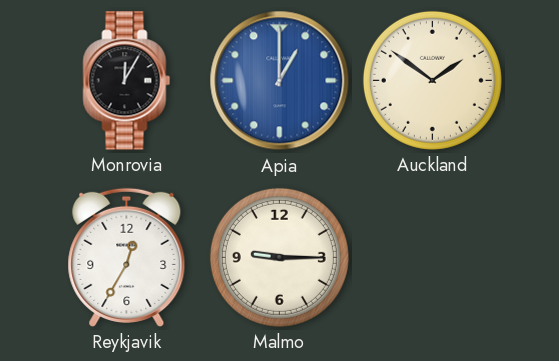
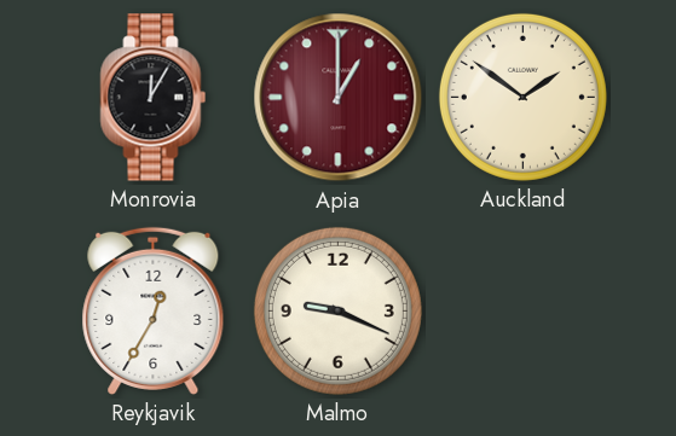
Apia dial: blue -> burgundy (339, 98)
Malmo: 9:15 -> 9:19 (337, 310)
